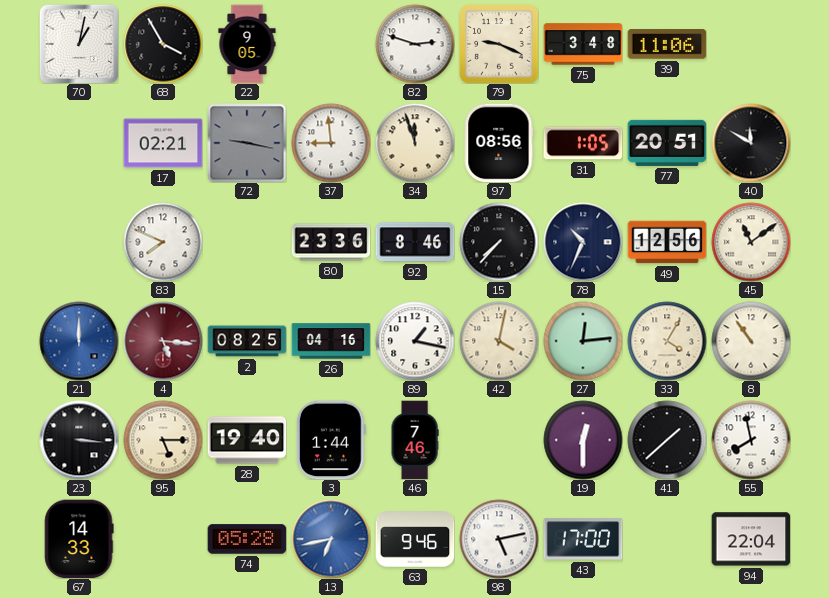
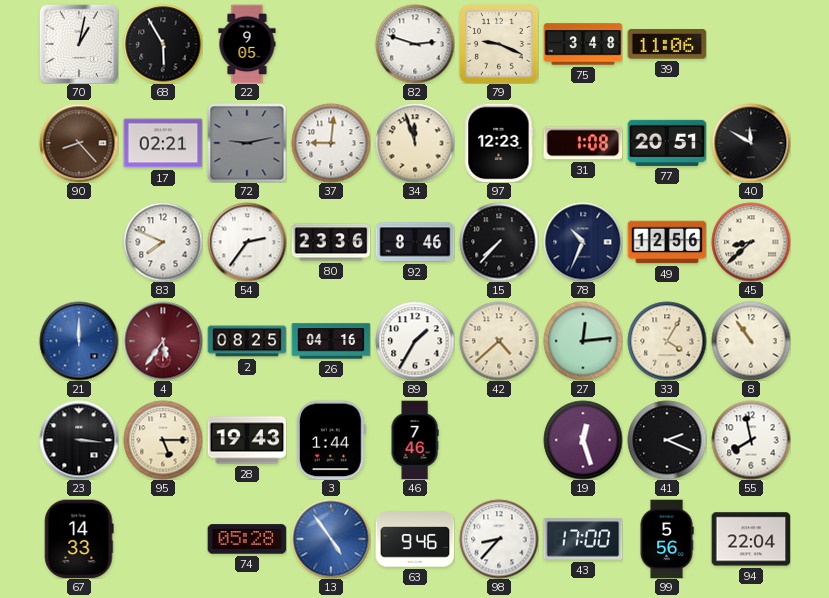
68: 3:55 -> 5:55 (163, 44)
90: none -> 8:23 (79, 143)
72: 9:17 -> 9:13 (247, 143)
37: 8:59 -> 9:01 (331, 143)
97: 08:56 -> 12:23 (499, 143)
31: 1:05 -> 1:08 (583, 143)
54: none -> 2:36 (247, 242)
45: 11:09 -> 8:38 (751, 242)
4: 5:16 -> 5:36 (163, 341)
89: 1:17 -> 1:35 (415, 341)
42: 4:02 -> 4:38 (499, 341)
28: 19:40 -> 19:43 (247, 440)
19: 12:30 -> 12:27 (583, 440)
41: 1:38 -> 2:19 (667, 440)
13: 6:43 -> 4:54 (331, 539)
98: 5:13 -> 8:37 (499, 539)
99: none -> 5:56 (667, 539)
